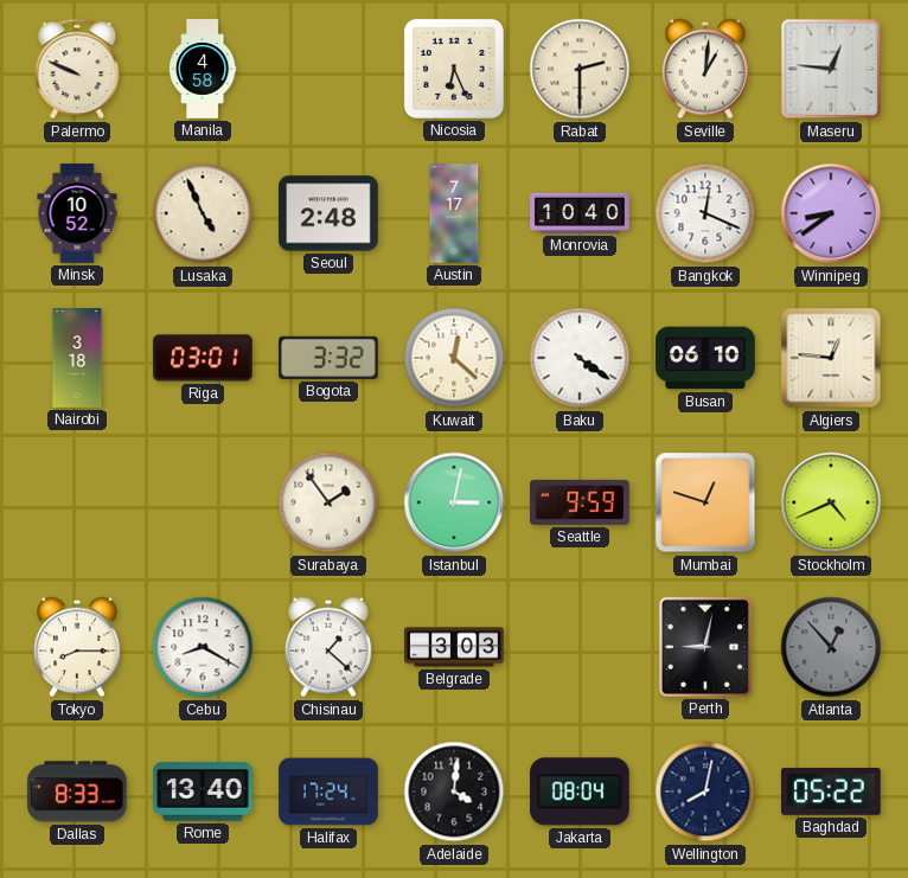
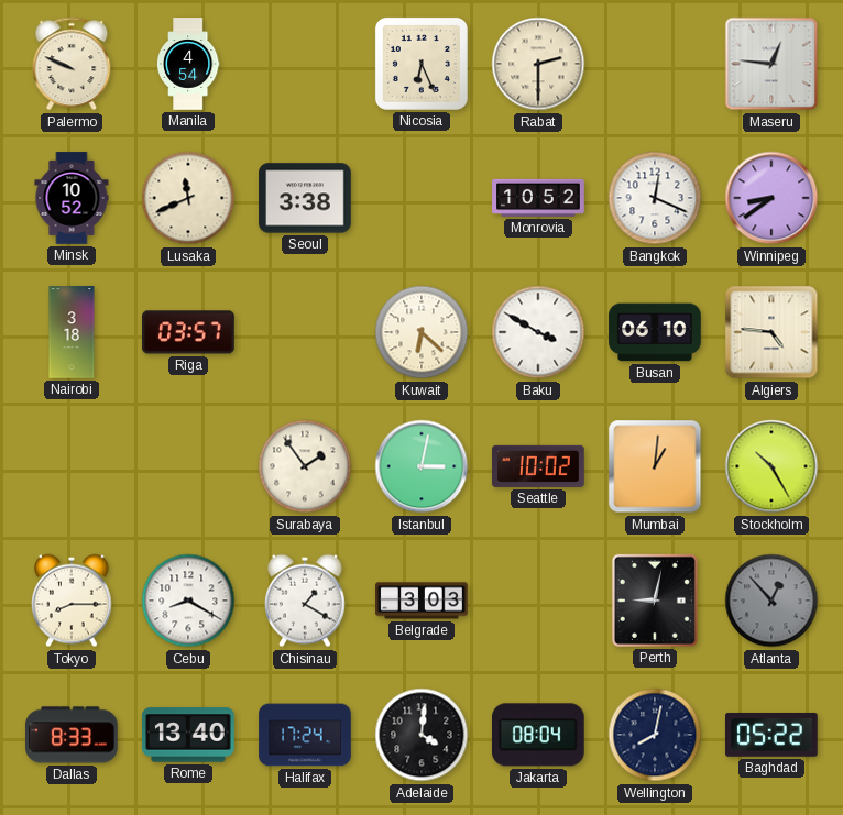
Manila: 4:58 -> 4:54 (188, 64)
Seville: 1:01 -> none (706, 69)
Lusaka: 4:56 -> 11:41 (188, 198)
Seoul: 2:48 -> 3:38 (305, 198)
Austin: 7:17 -> none (454, 213)
Monrovia: 10:40 -> 10:52 (538, 198)
Riga: 03:01 -> 03:57 (188, 332)
Bogota: 3:32 -> none (328, 358)
Kuwait: 12:22 -> 6:22 (421, 332)
Baku: 4:21 -> 3:50 (538, 332)
Algiers: 12:46 -> 4:46 (771, 332)
Seattle: 9:59 -> 10:02 (538, 466)
Mumbai: 12:48 -> 1:01 (655, 466)
Stockholm: 4:41 -> 10:25 (771, 466)
Chisinau: 1:22 -> 1:20 (306, 601)
